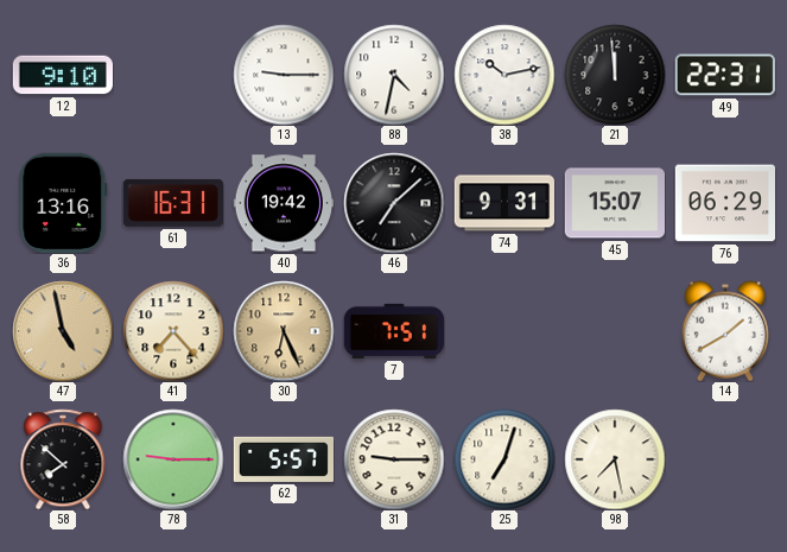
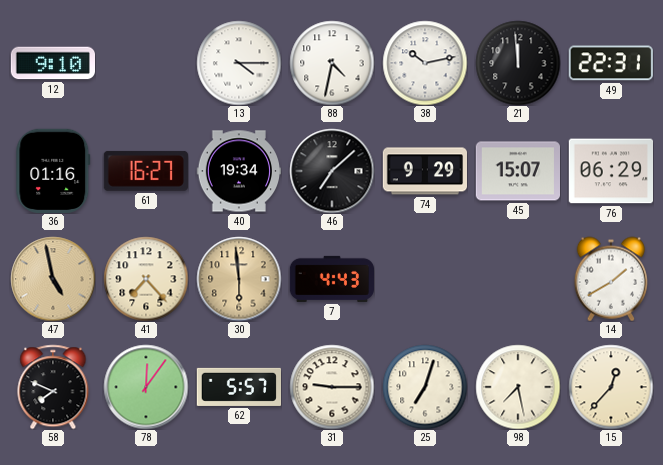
13: 9:15 -> 4:15 (239, 63)
36: 13:16 -> 01:16 (53, 171)
61: 16:31 -> 16:27 (146, 171)
40: 19:42 -> 19:34 (238, 171)
74: 9:31 -> 9:29 (424, 171)
30: 6:26 -> 5:59 (239, 279)
7: 7:51 -> 4:43 (331, 279)
58: 7:52 -> 7:49 (53, 387)
78: 9:15 -> 12:06 (146, 387)
15: none -> 12:37 (611, 387)
